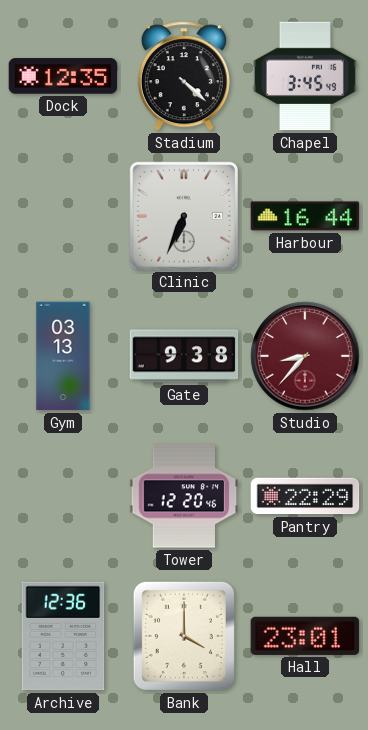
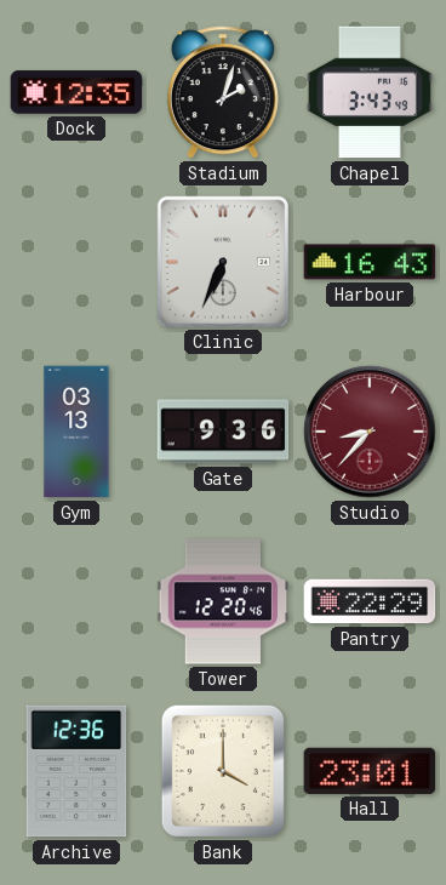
Stadium: 4:22 -> 2:03 (223, 92)
Chapel: 3:45 -> 3:43 (370, 92)
Harbour: 16:44 -> 16:43 (370, 262)
Gate: 9:38 -> 9:36 (223, 432)
